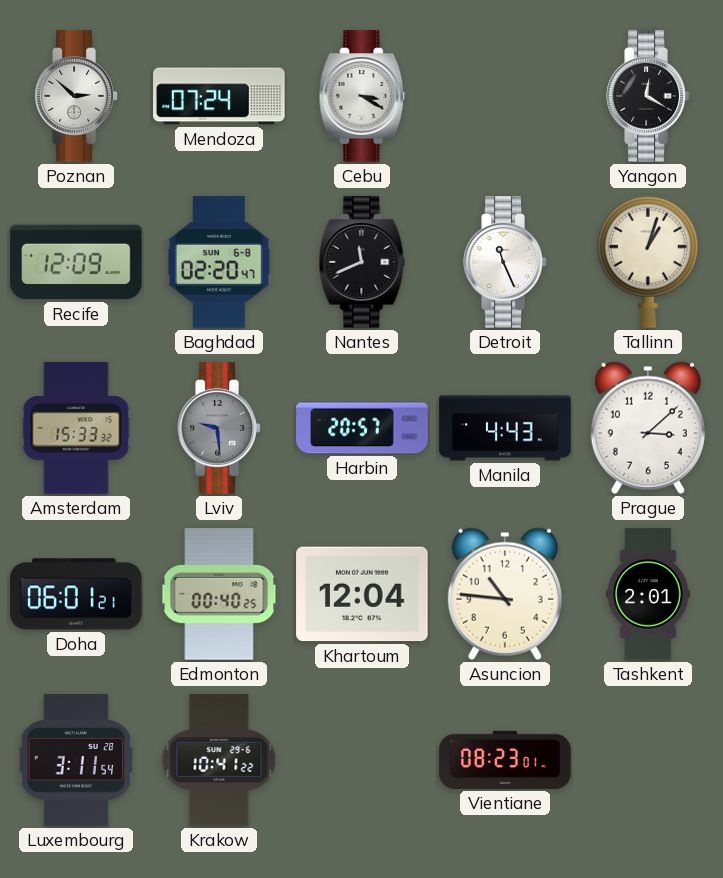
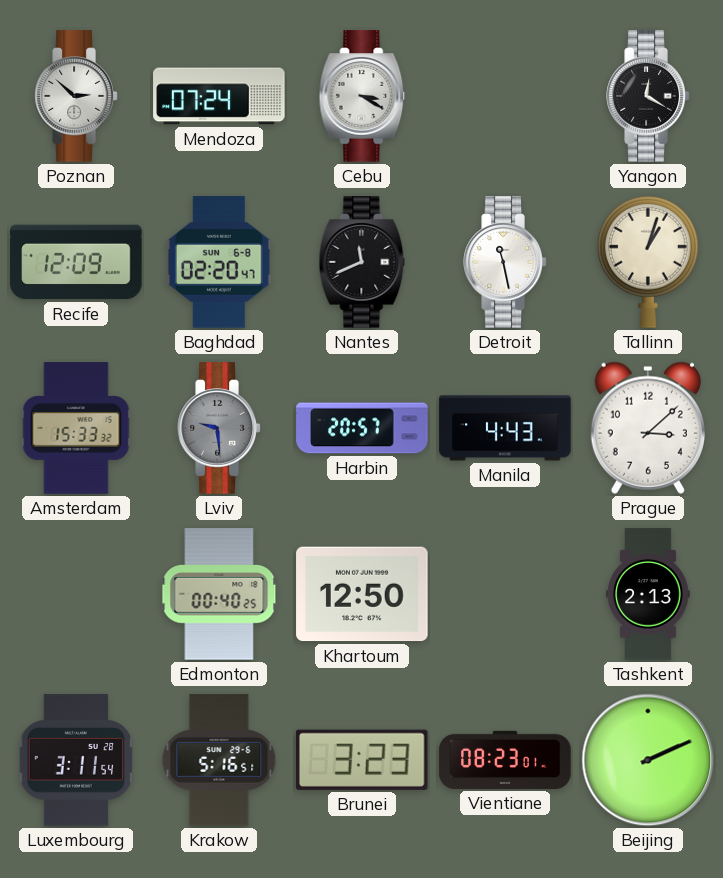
Detroit: 11:26 -> 11:28 (505, 262)
Doha: 06:01 -> none (76, 594)
Khartoum: 12:04 -> 12:50 (362, 594)
Asuncion: 10:46 -> none (505, 594)
Tashkent: 2:01 -> 2:13 (648, 594)
Krakow: 10:41 -> 5:16 (219, 760)
Brunei: none -> 3:23 (362, 760)
Beijing: none -> 2:11 (648, 760)
